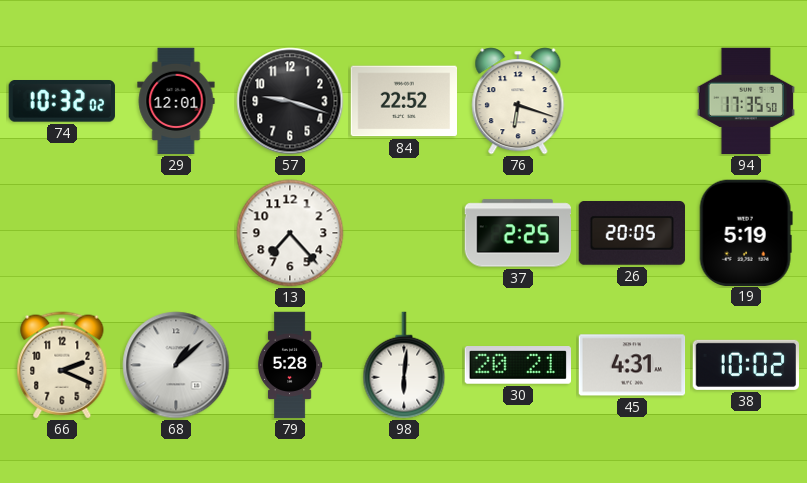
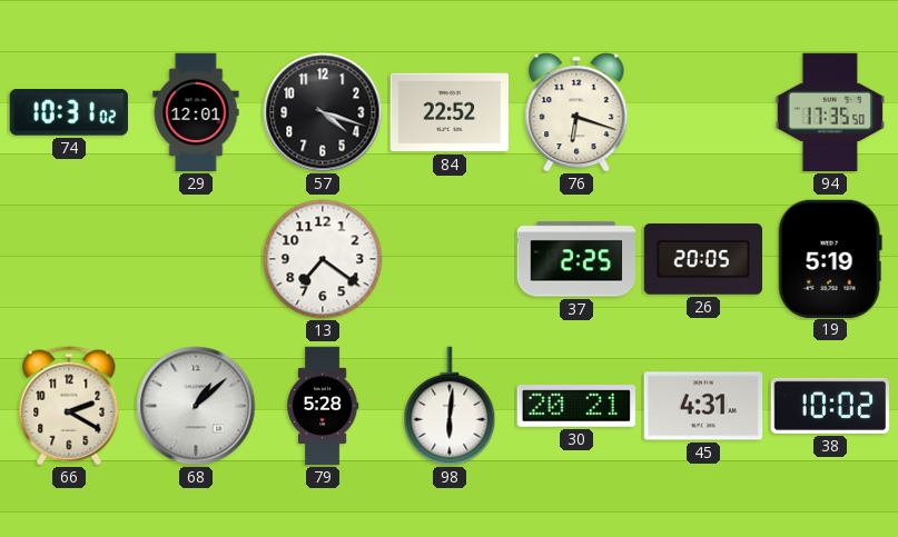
74: 10:32 -> 10:31 (69, 113)
57: 9:18 -> 4:18 (323, 112)
13: 7:23 -> 7:21 (323, 259)
66: 2:19 -> 2:20 (69, 406)
